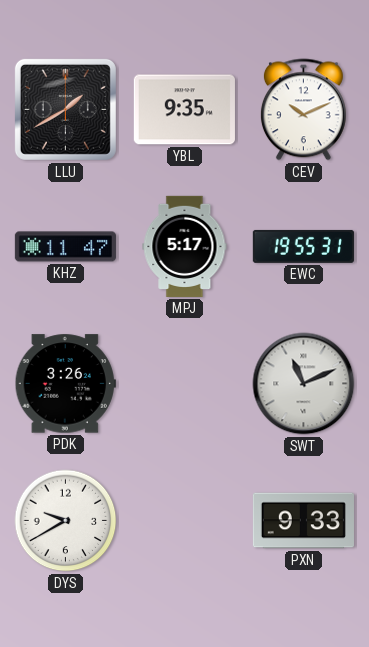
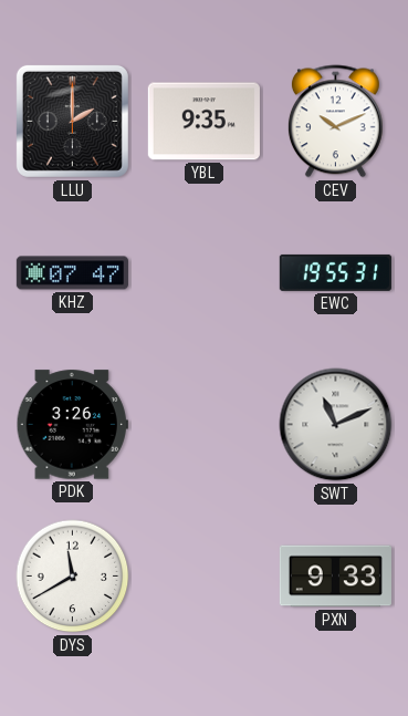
LLU: 1:40 -> 2:00 (72, 121)
KHZ: 11:47 -> 07:47 (72, 273)
MPJ: 5:17 -> none (185, 246)
DYS: 9:40 -> 11:40 (73, 577)
